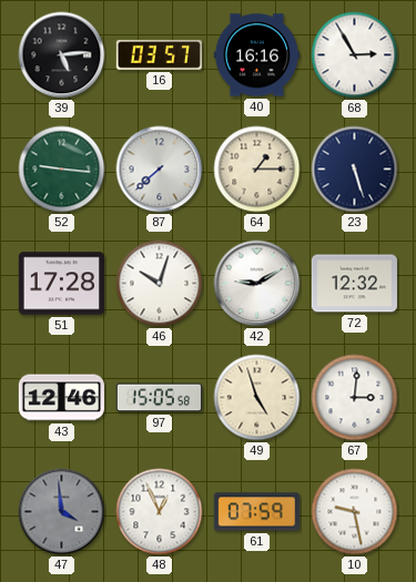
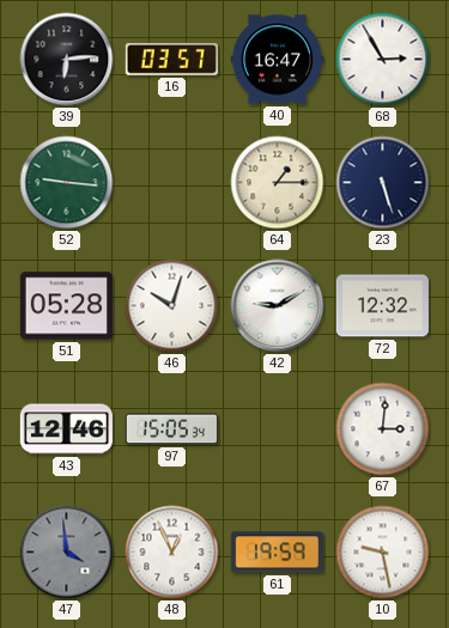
39: 5:14 -> 6:14 (67, 60)
40: 16:16 -> 16:47 (277, 60)
87: 7:38 -> none (160, 170)
51: 17:28 -> 05:28 (66, 306)
97: 15:05:58 -> 15:05:34 (171, 429)
49: 4:57 -> none (257, 398)
61: 07:59 -> 19:59 (277, 553)
